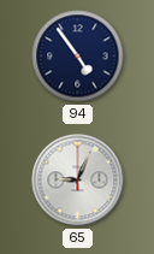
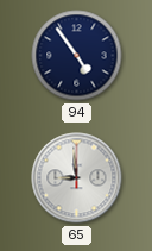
65: 9:04 -> 8:59 (77, 178)
